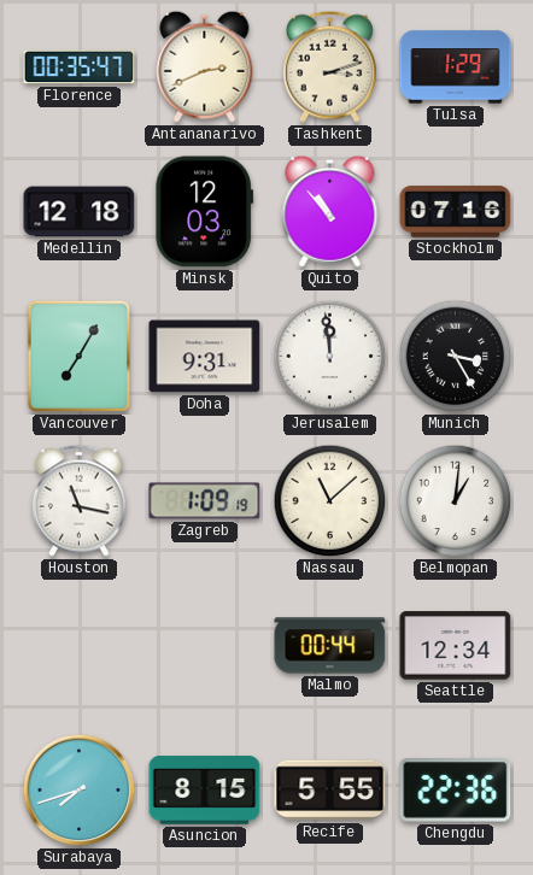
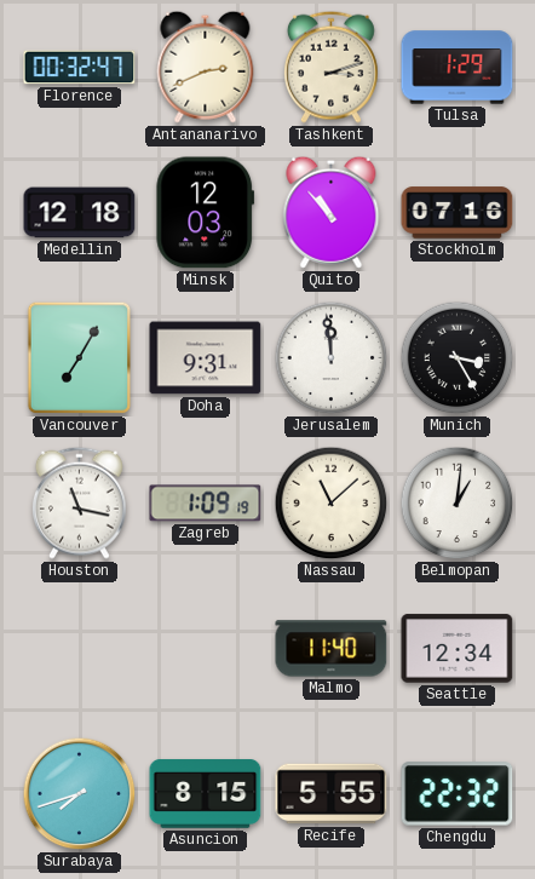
Florence: 00:35 -> 00:32 (80, 68)
Malmo: 00:44 -> 11:40 (332, 649)
Chengdu: 22:36 -> 22:32 (458, 794)
